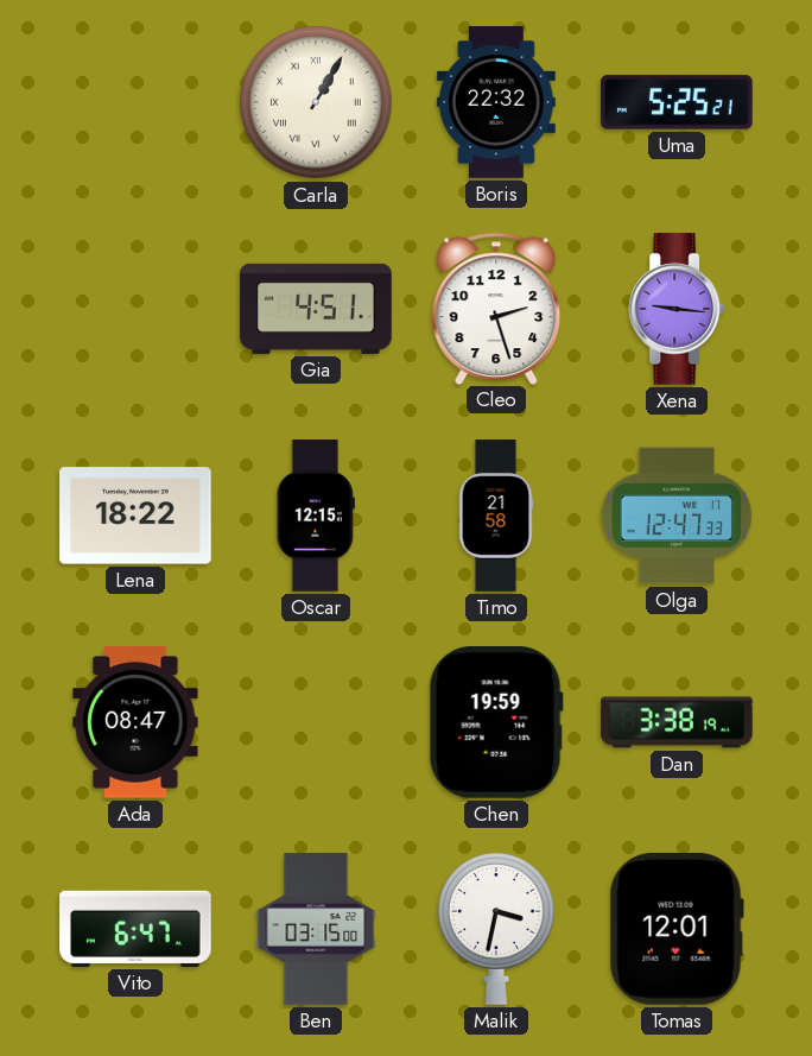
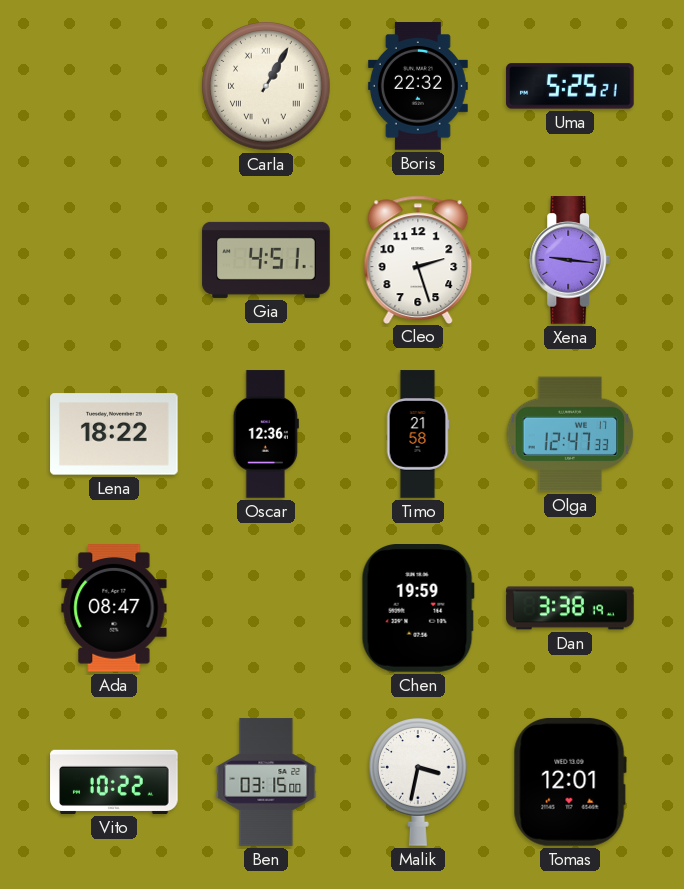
Oscar: 12:15 -> 12:36 (266, 434)
Vito: 6:47 -> 10:22 (114, 782)
